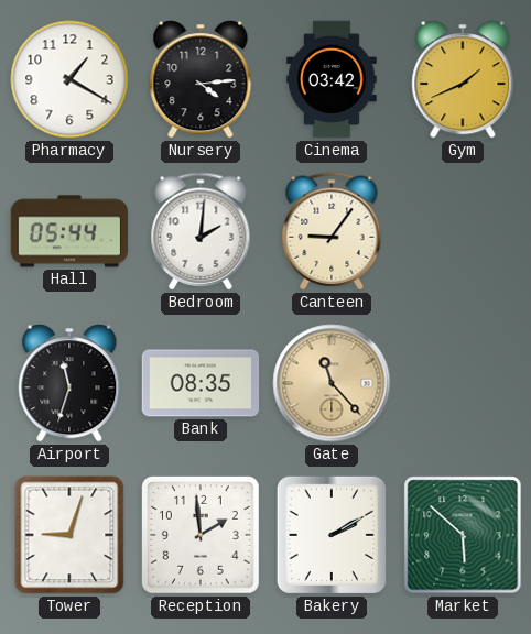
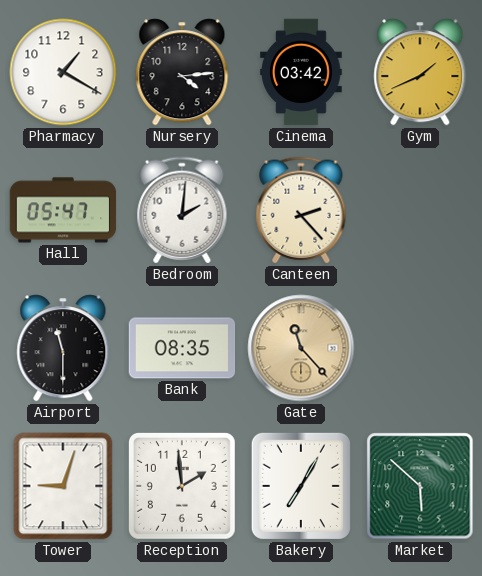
Hall: 05:44 -> 05:47 (63, 210)
Canteen: 9:06 -> 2:23 (301, 210)
Airport: 11:33 -> 11:30 (63, 348)
Bakery: 2:10 -> 7:05 (301, 486)
